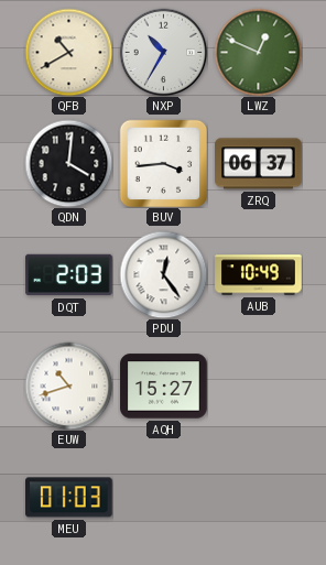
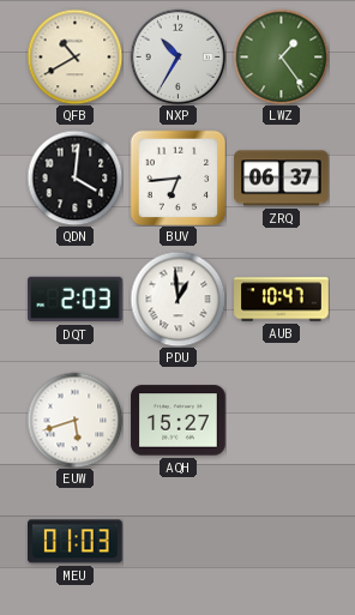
LWZ: 12:49 -> 1:24 (281, 56)
BUV: 3:44 -> 6:44 (177, 177)
PDU: 12:24 -> 12:59 (177, 299)
AUB: 10:49 -> 10:47 (282, 300)
EUW: 10:42 -> 5:42 (74, 420)
